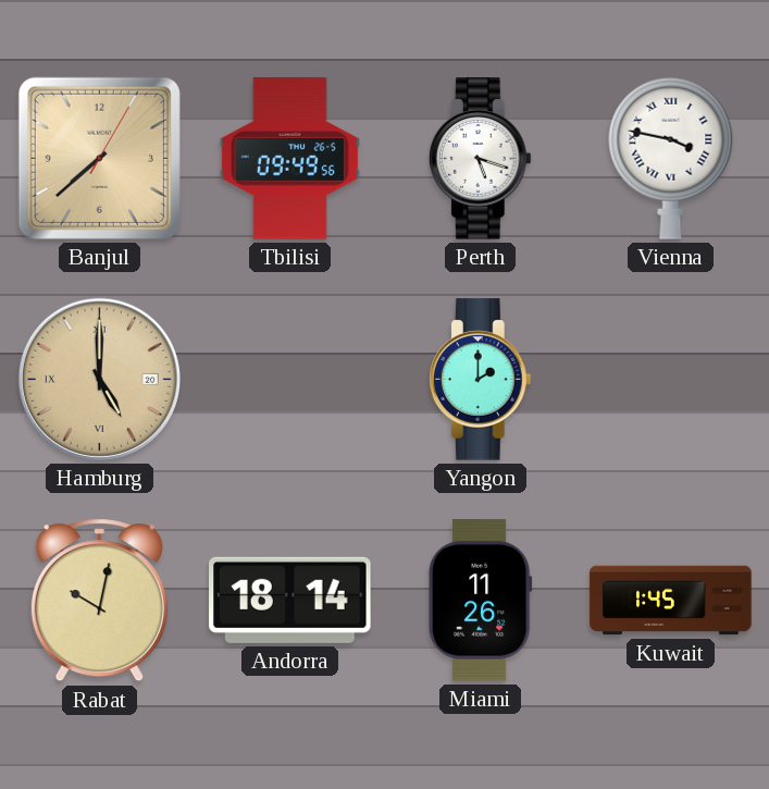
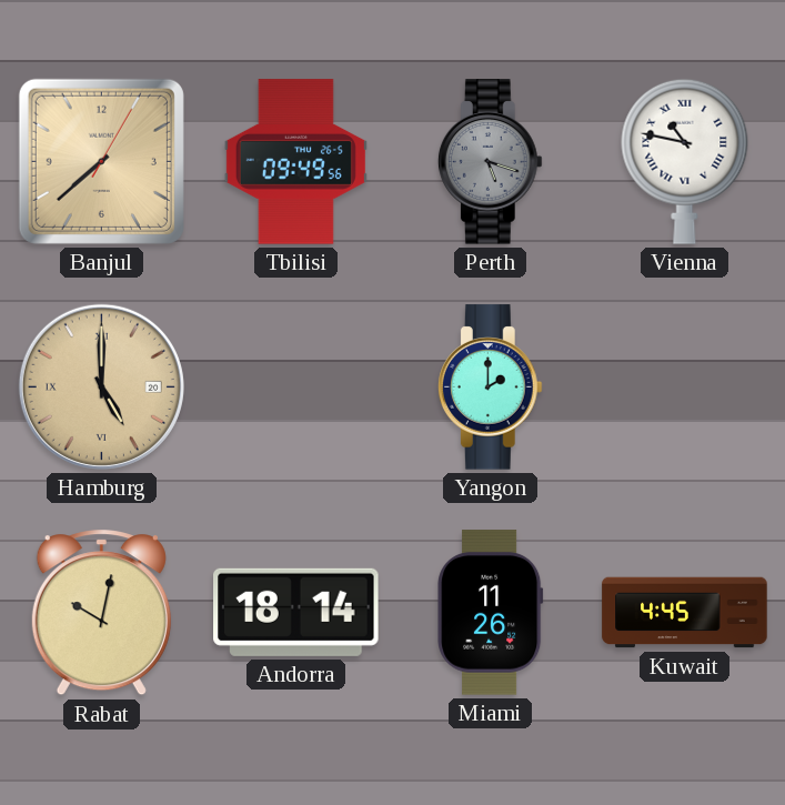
Perth dial: white -> grey (490, 162)
Vienna: 3:47 -> 10:47 (685, 161)
Kuwait: 1:45 -> 4:45 (685, 613)
